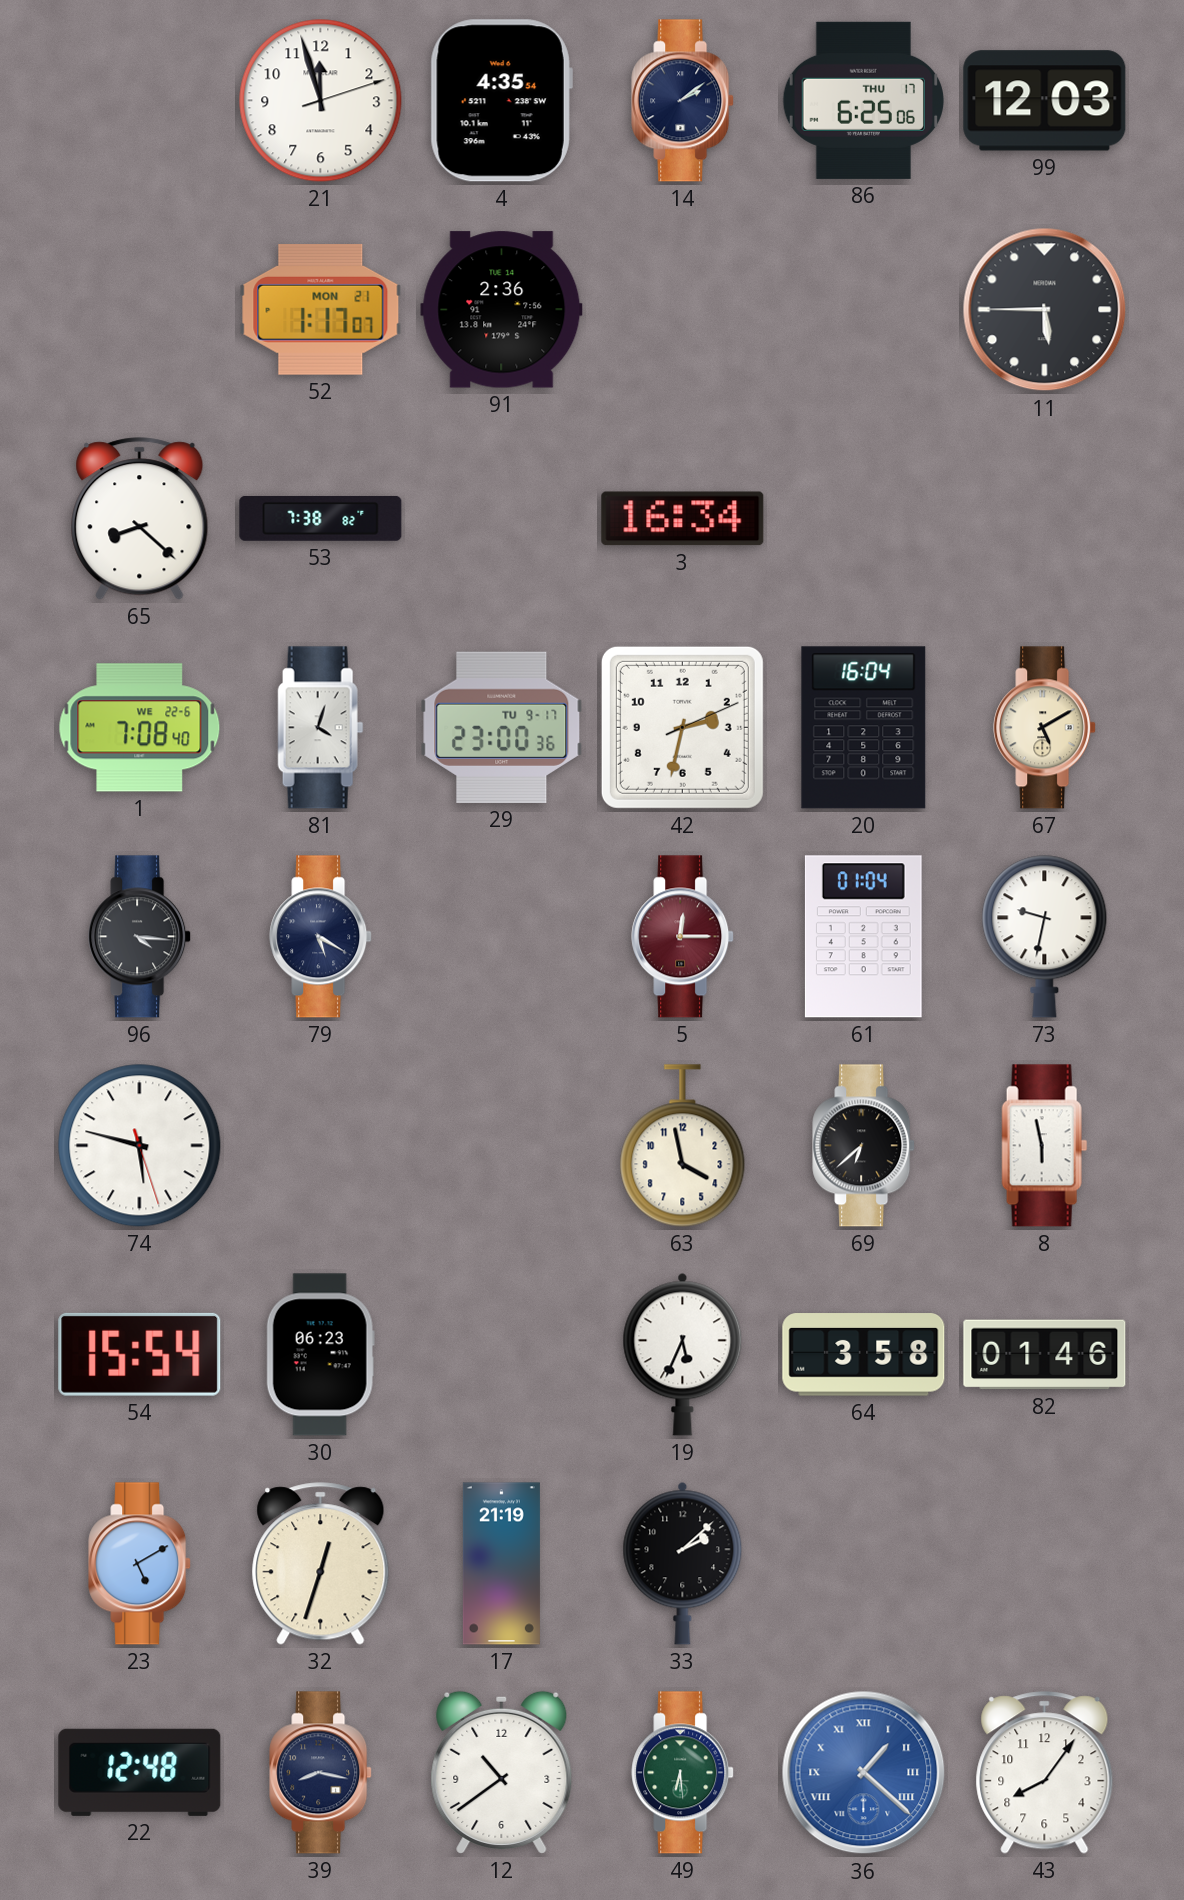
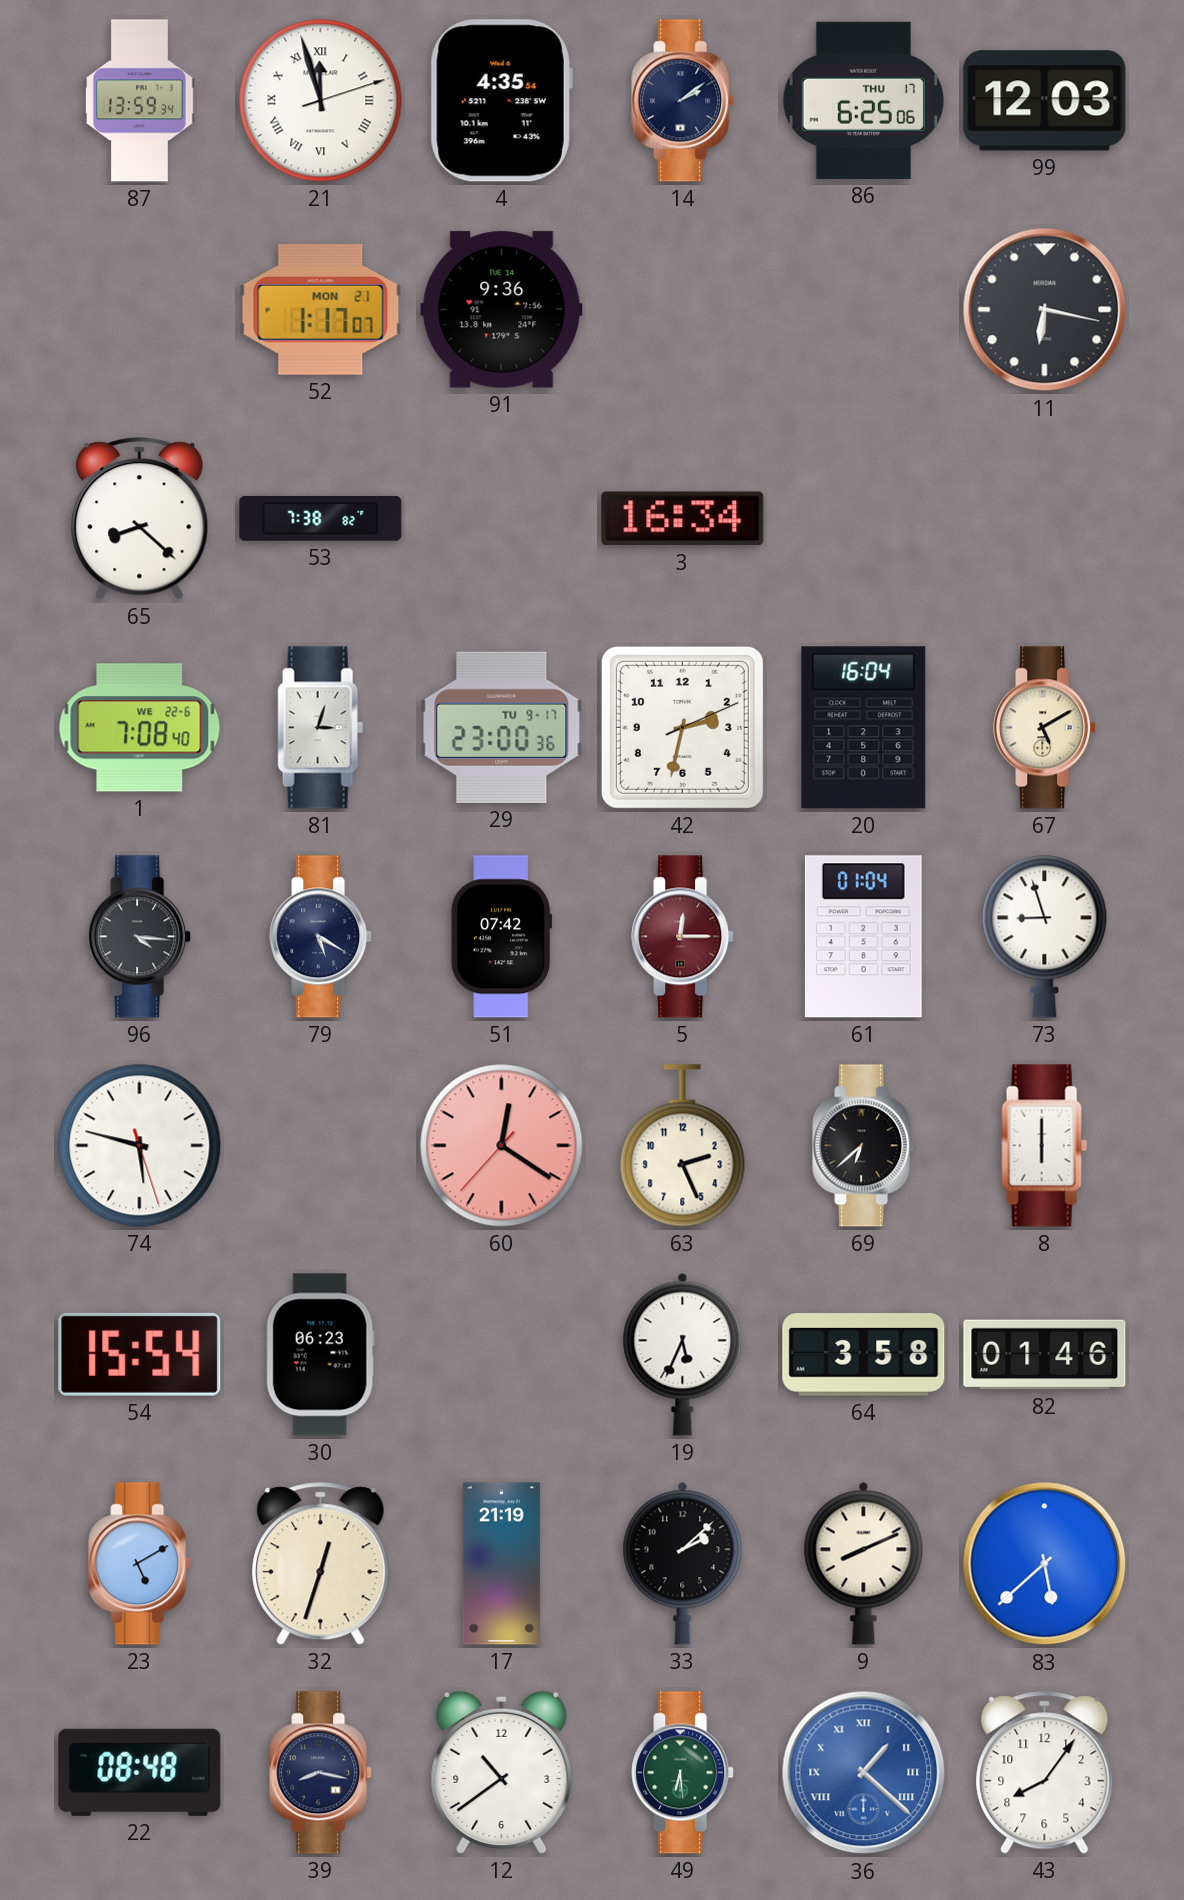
87: none -> 13:59 (139, 101)
21 numerals: Arabic -> Roman (321, 101)
91: 2:36 -> 9:36 (502, 310)
11: 5:45 -> 6:17 (1045, 310)
81: 4:03 -> 3:03 (321, 728)
51: none -> 07:42 (502, 937)
73: 9:32 -> 8:57 (1045, 937)
60: none -> 12:20 (502, 1146)
63: 3:58 -> 2:26 (683, 1146)
8: 5:58 -> 6:00 (1045, 1146)
9: none -> 8:11 (864, 1563)
83: none -> 5:38 (1045, 1564)
22: 12:48 -> 08:48 (140, 1772)
